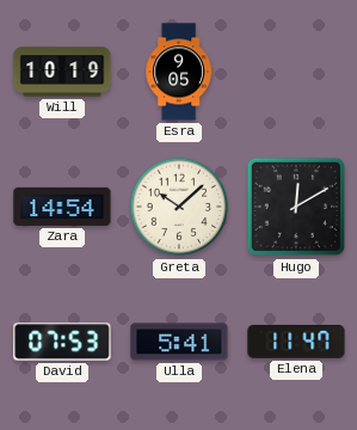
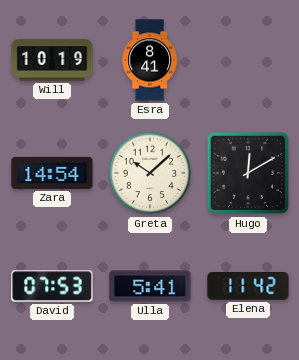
Esra: 9:05 -> 8:41 (150, 60)
Elena: 11:47 -> 11:42 (248, 286)
